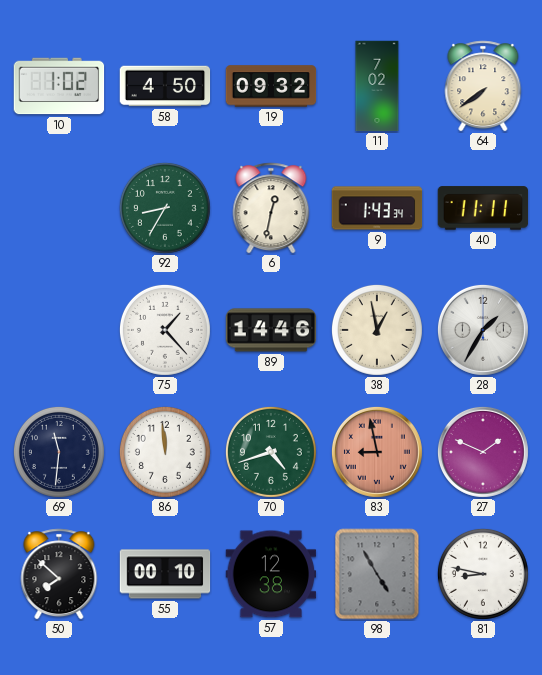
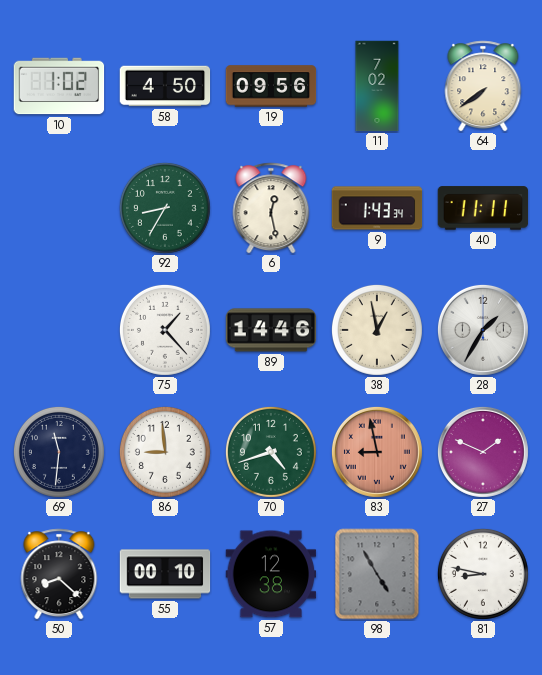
19: 09:32 -> 09:56 (271, 86)
6: 12:32 -> 12:28 (271, 208)
86: 11:59 -> 8:59 (165, 452)
50: 7:52 -> 8:22 (59, 574)
